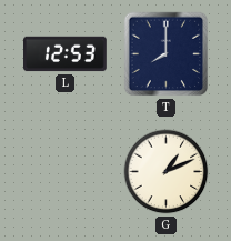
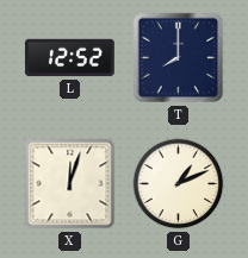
L: 12:53 -> 12:52 (70, 58)
X: none -> 12:03 (70, 184)
